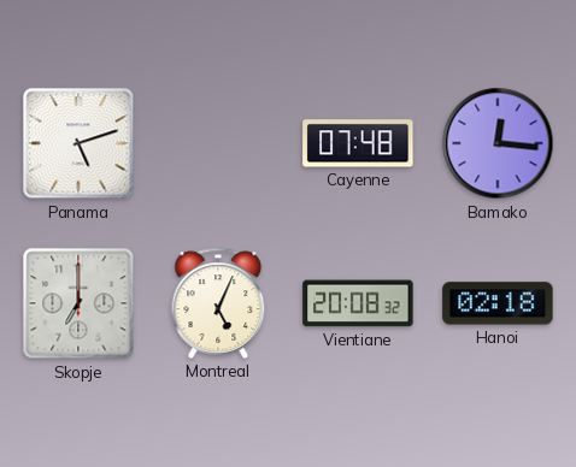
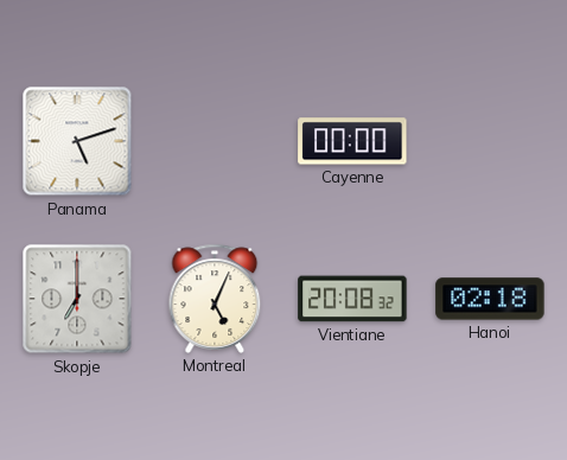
Cayenne: 07:48 -> 00:00 (352, 141)
Bamako: 12:16 -> none (498, 143)
